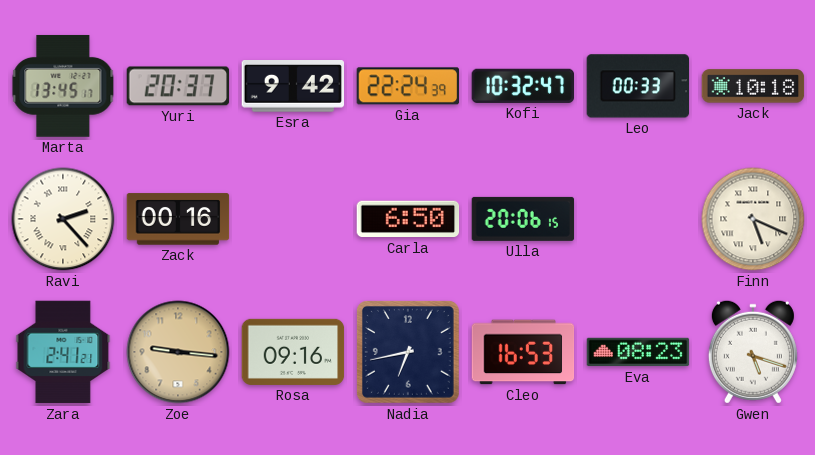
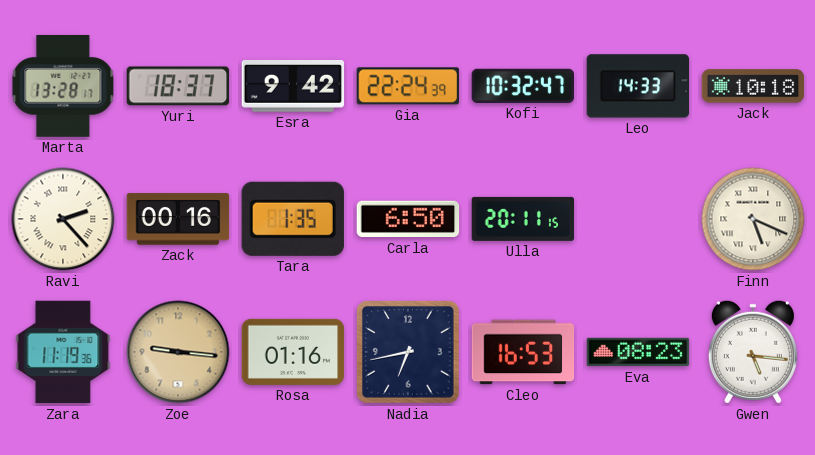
Marta: 13:45 -> 13:28 (63, 86)
Yuri: 20:37 -> 18:37 (178, 86)
Leo: 00:33 -> 14:33 (638, 86)
Tara: none -> 1:35 (293, 219)
Ulla: 20:06 -> 20:11 (523, 219)
Zara: 2:41 -> 11:19 (63, 352)
Rosa: 09:16 -> 01:16 (293, 352)
Gwen: 5:18 -> 5:16 (753, 352)
